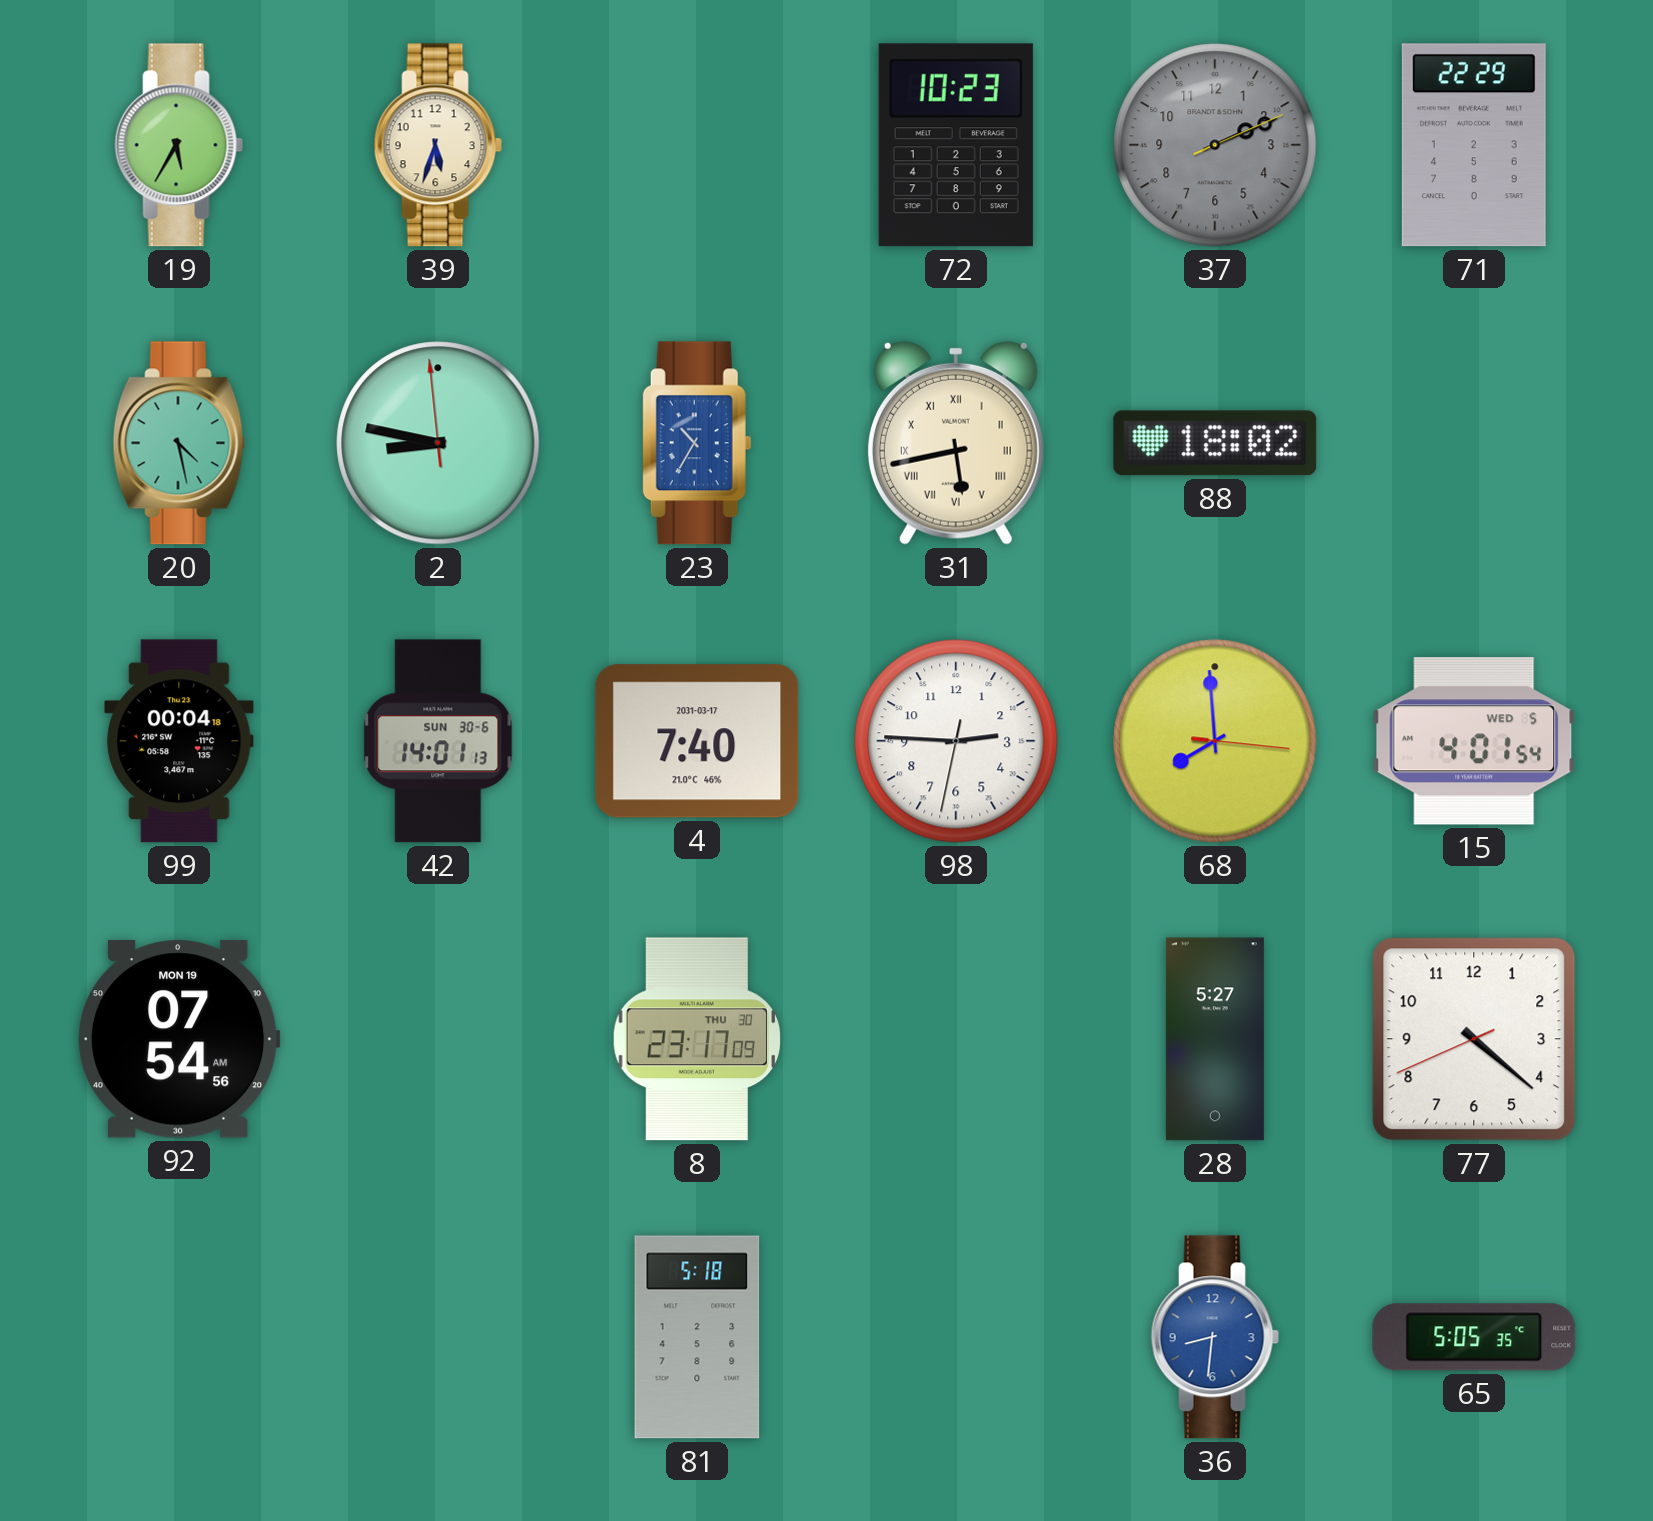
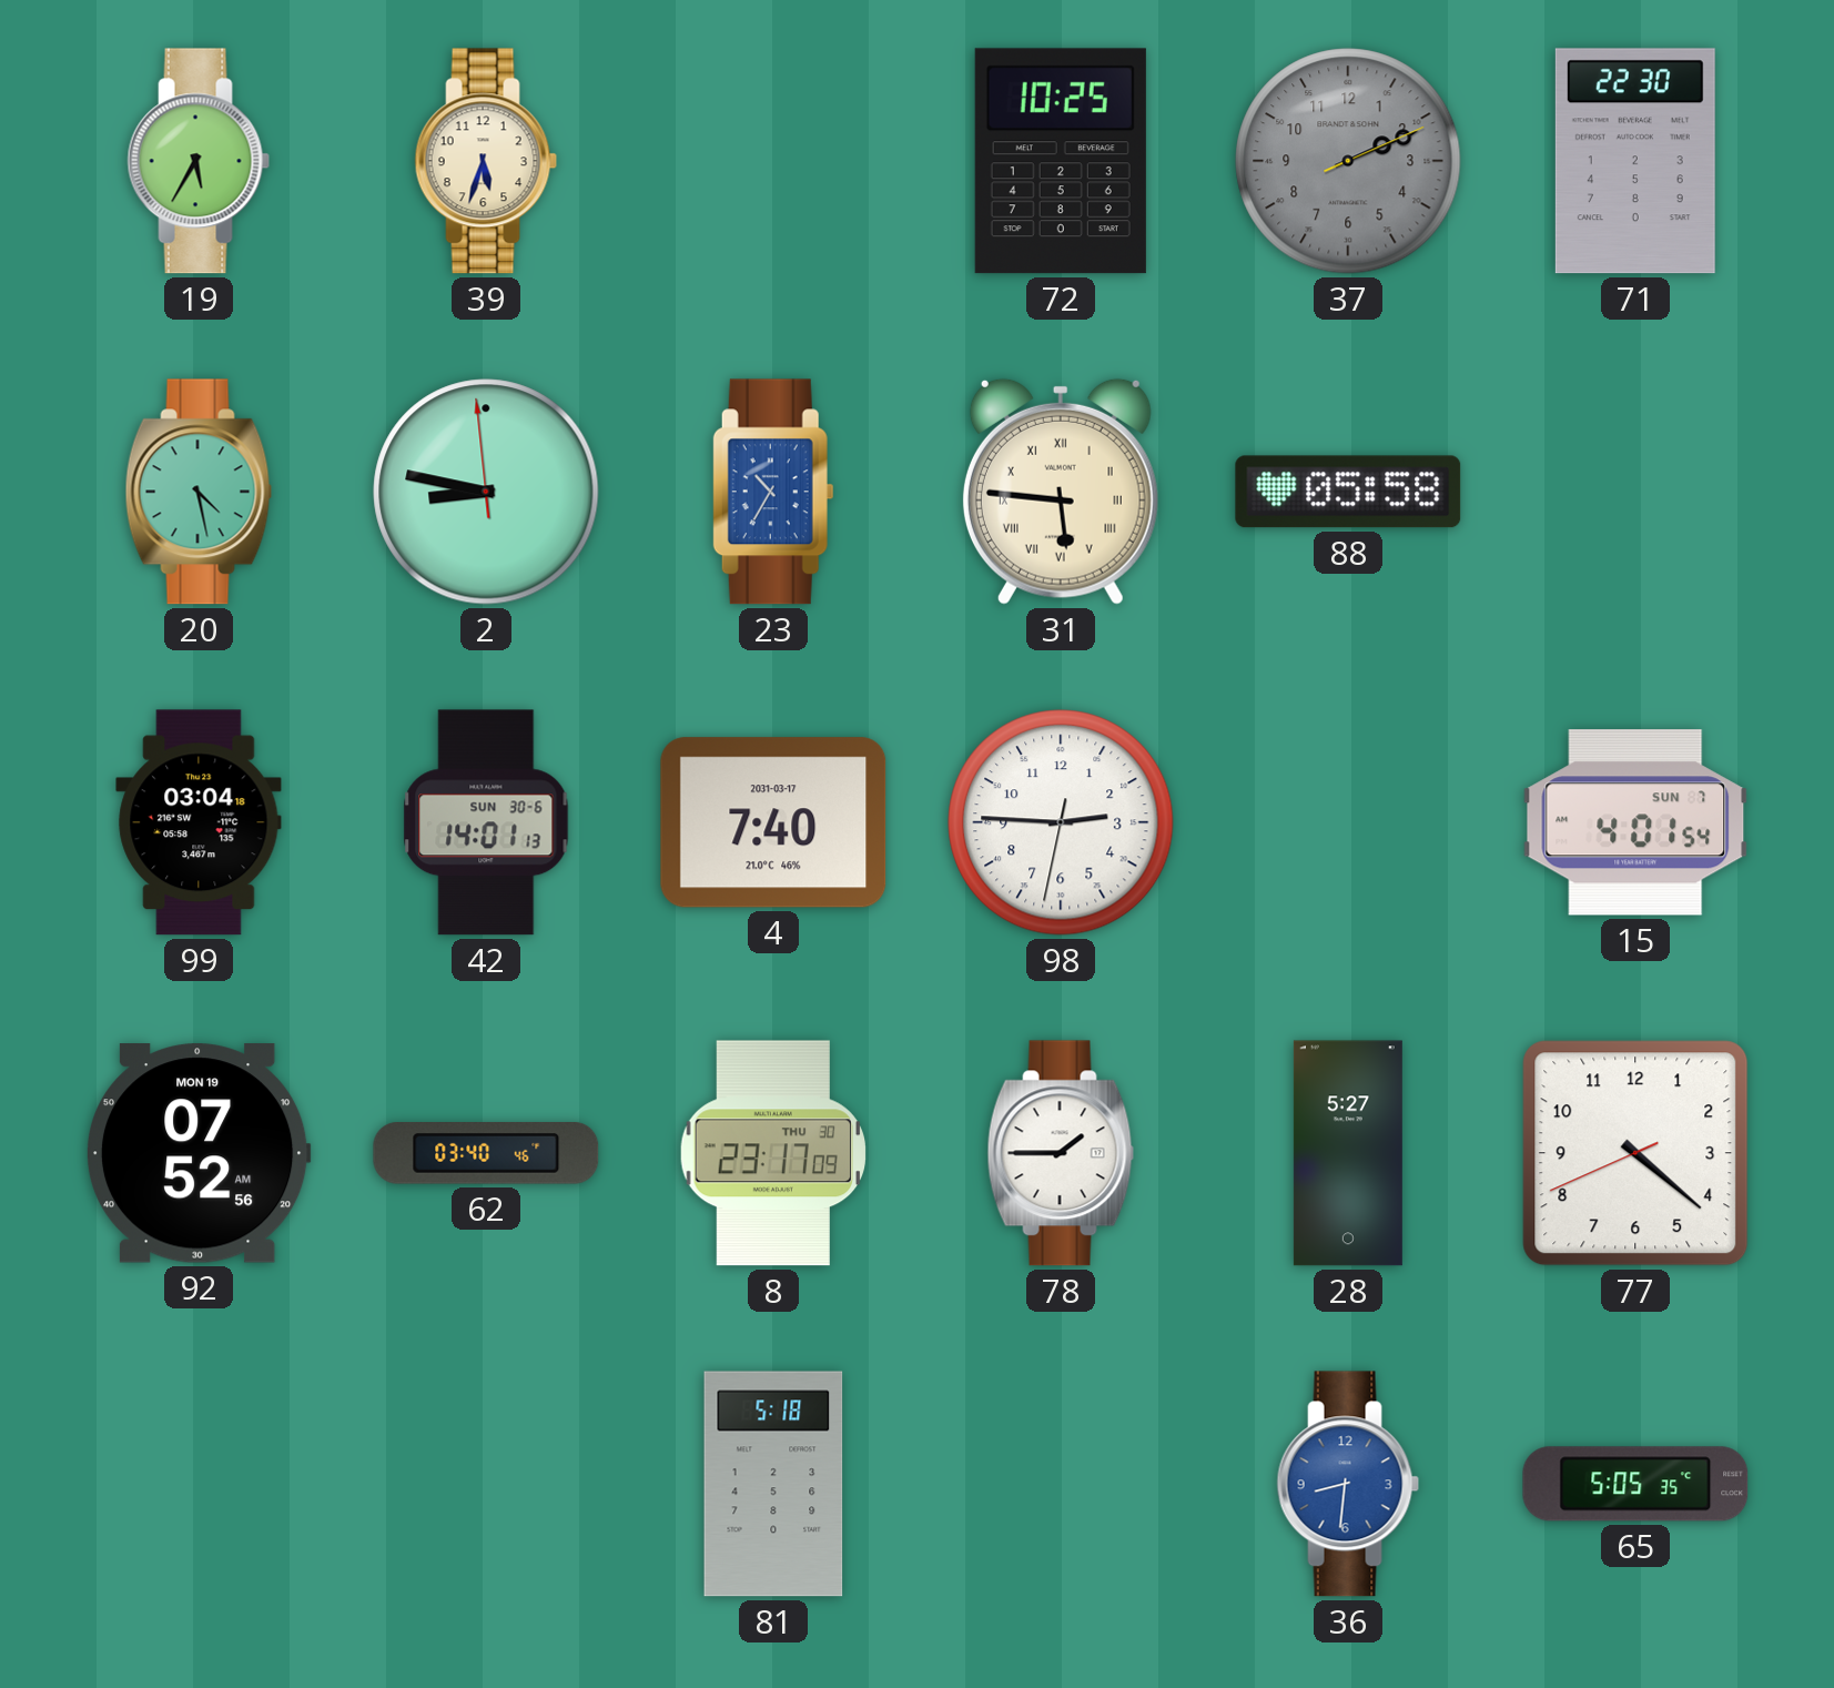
72: 10:23 -> 10:25 (1061, 161)
71: 22:29 -> 22:30 (1635, 161)
31: 5:43 -> 5:46 (1061, 492)
88: 18:02 -> 05:58 (1348, 492)
99: 00:04 -> 03:04 (199, 822)
68: 7:59 -> none (1215, 741)
15 date: WED 5 -> SUN 7 (1635, 822)
92: 07:54 -> 07:52 (199, 1153)
62: none -> 03:40 (486, 1154)
78: none -> 1:45 (1061, 1153)
